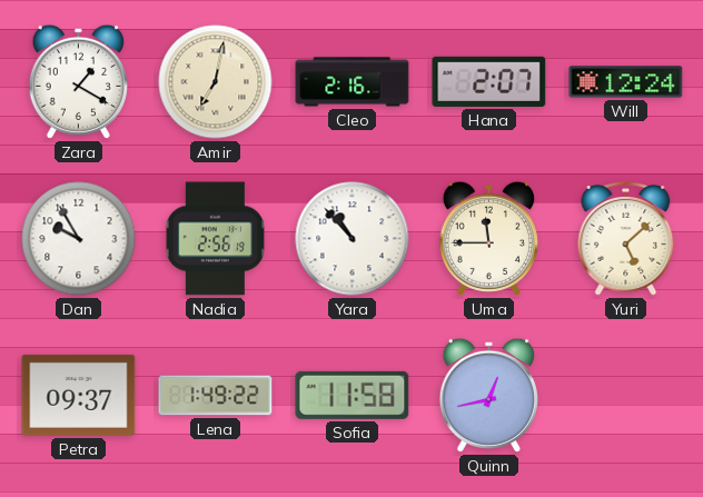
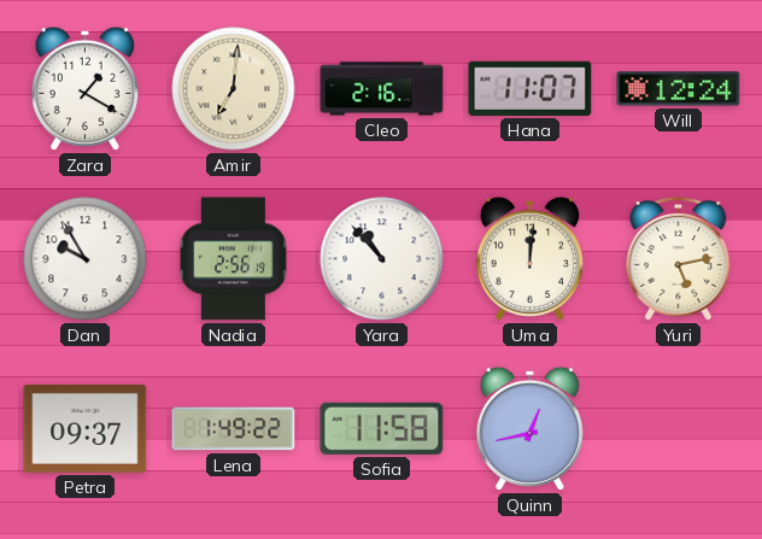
Amir: 7:02 -> 7:01 (234, 89)
Hana: 2:07 -> 11:07 (531, 88)
Uma: 11:45 -> 12:01 (529, 258)
Yuri: 5:08 -> 5:13 (679, 259)
